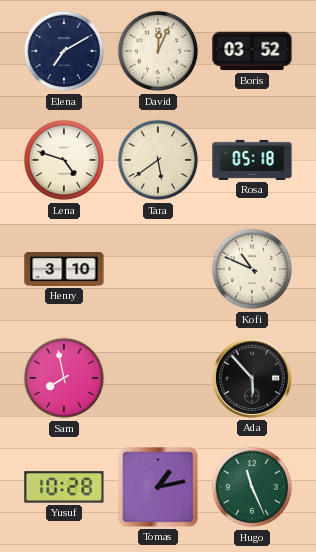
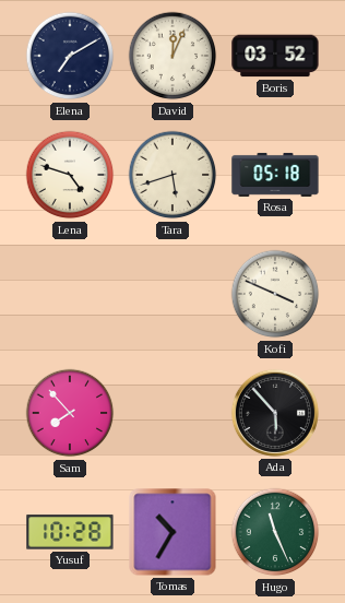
Tara: 5:39 -> 5:42 (172, 175)
Henry: 3:10 -> none (64, 269)
Kofi: 10:49 -> 3:49 (275, 294)
Sam: 7:58 -> 7:53 (70, 413)
Tomas: 1:13 -> 10:35 (172, 532)
